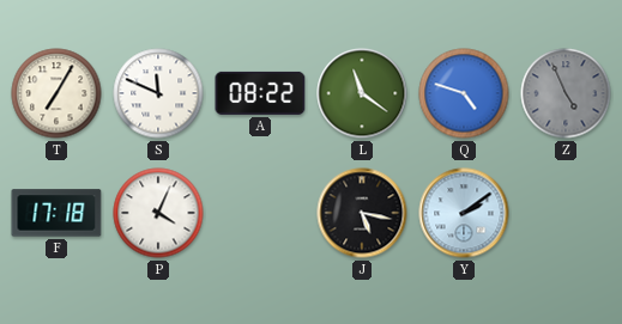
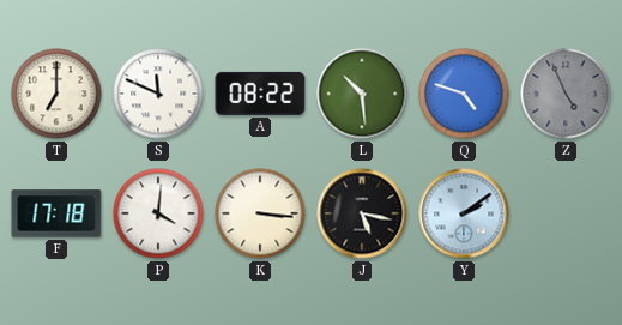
T: 7:05 -> 7:00 (56, 94)
L: 11:21 -> 10:29 (362, 94)
P: 4:04 -> 4:01 (158, 213)
K: none -> 3:16 (260, 213)
